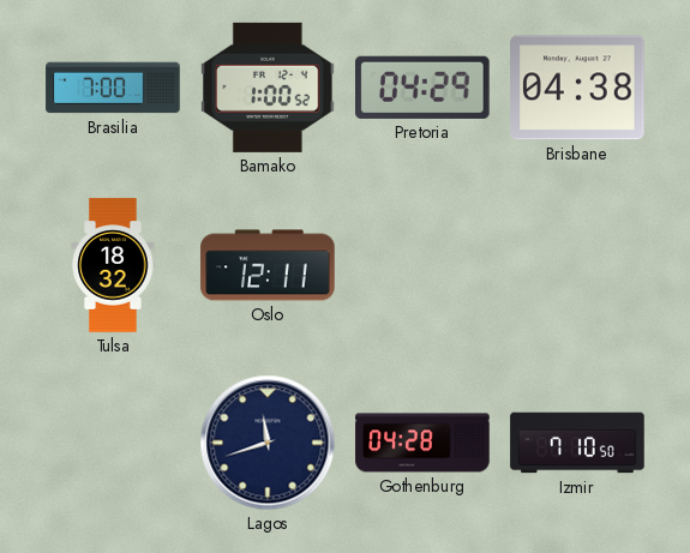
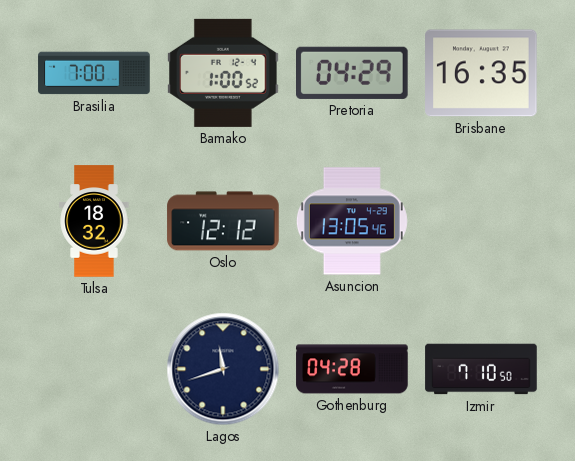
Brisbane: 04:38 -> 16:35 (481, 73)
Oslo: 12:11 -> 12:12 (223, 221)
Asuncion: none -> 13:05 (352, 221)
